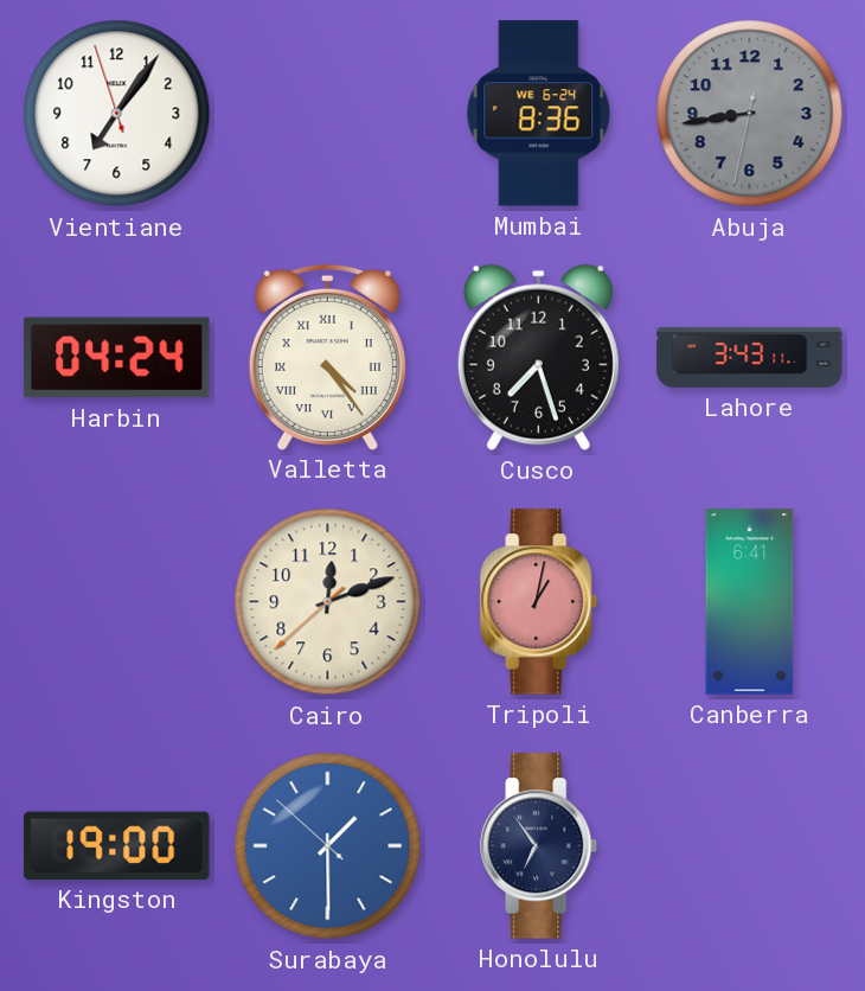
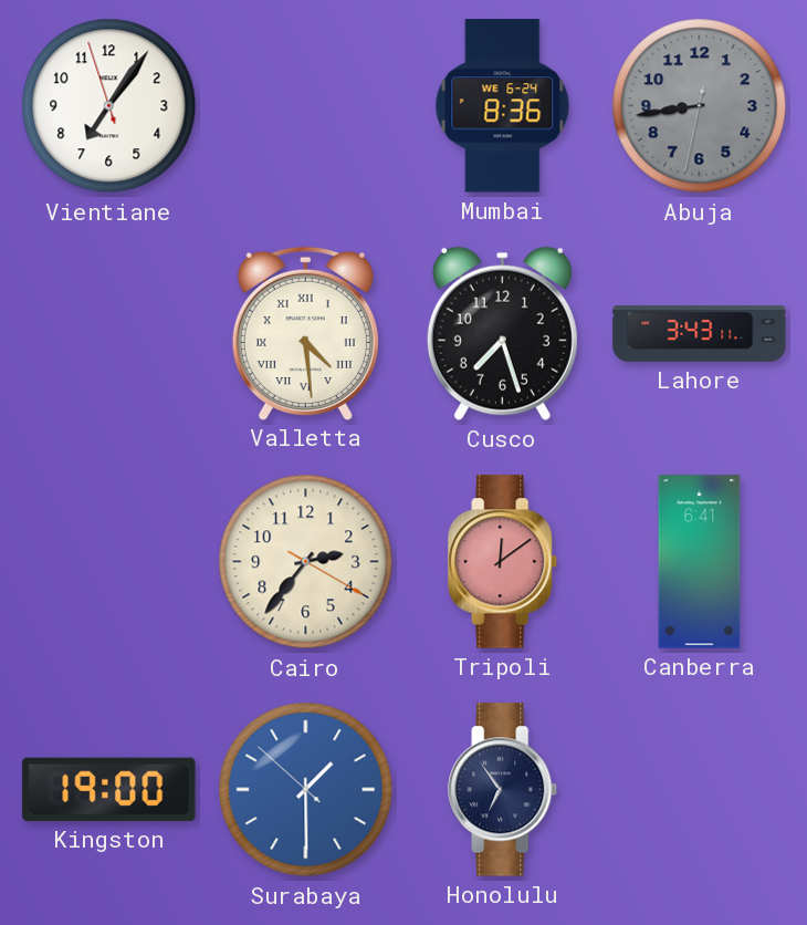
Harbin: 04:24 -> none (117, 358)
Valletta: 4:24 -> 4:29 (305, 333)
Cairo: 12:11 -> 2:36 (306, 562)
Tripoli: 1:02 -> 12:09 (503, 562)
